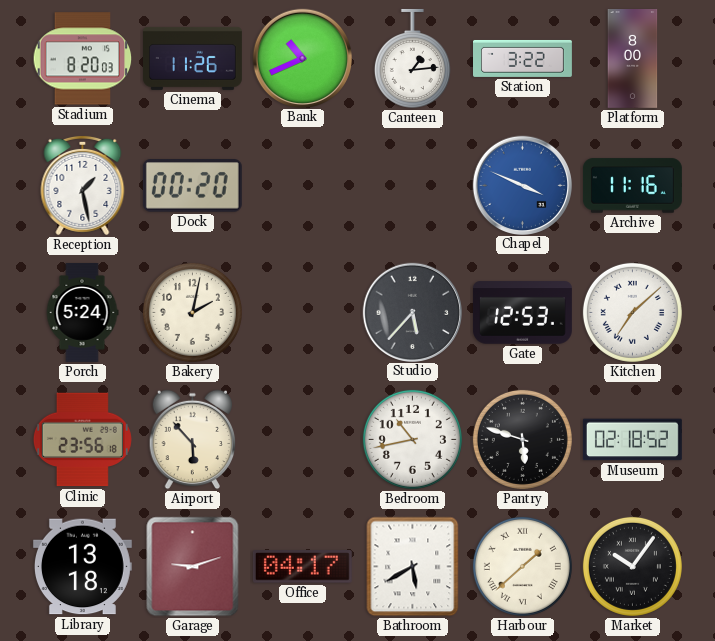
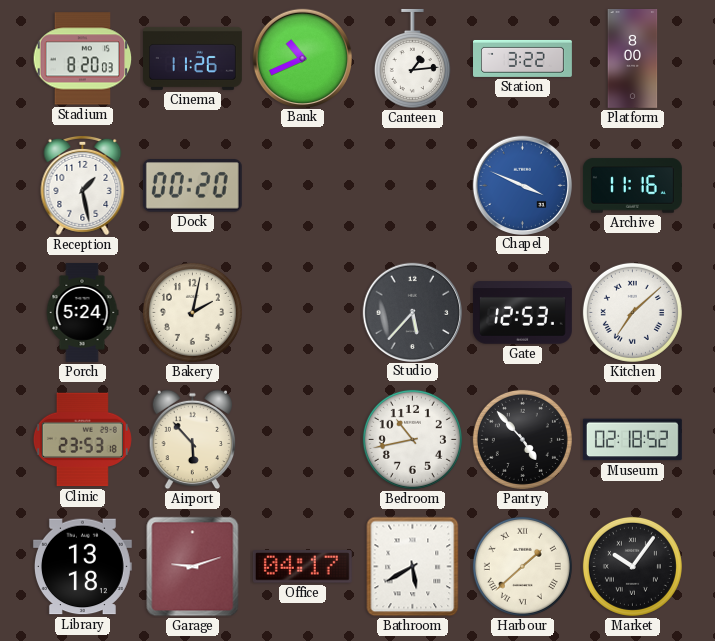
Clinic: 23:56 -> 23:53 (82, 440)
Pantry: 5:48 -> 4:53 (522, 439)
